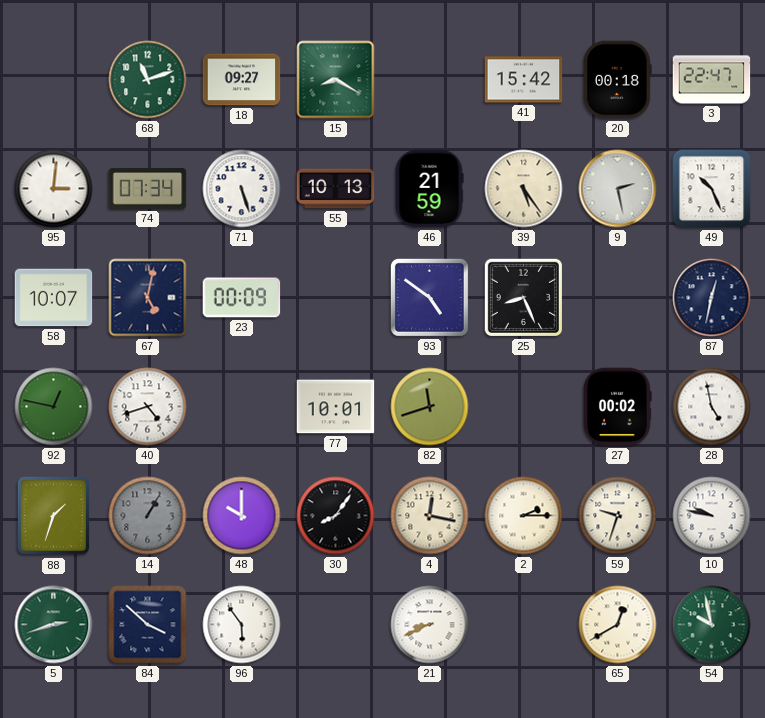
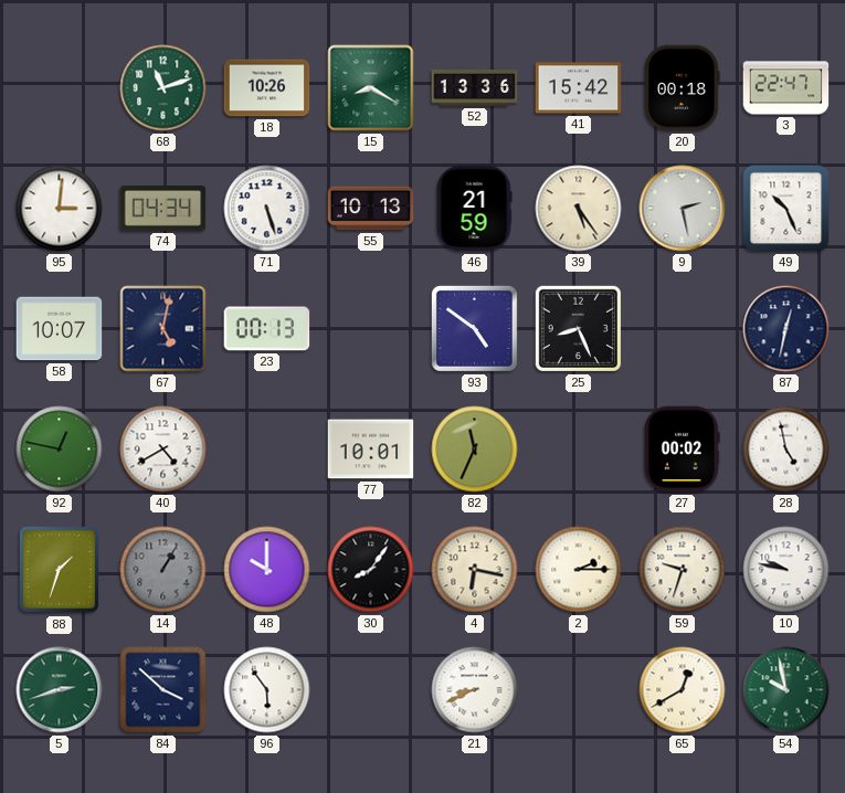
18: 09:27 -> 10:26 (267, 88)
52: none -> 13:36 (475, 88)
74: 07:34 -> 04:34 (163, 209)
23: 00:09 -> 00:13 (267, 329)
40: 4:42 -> 4:40 (163, 450)
82: 11:42 -> 11:34 (475, 450)
4: 12:17 -> 6:17 (475, 570)
